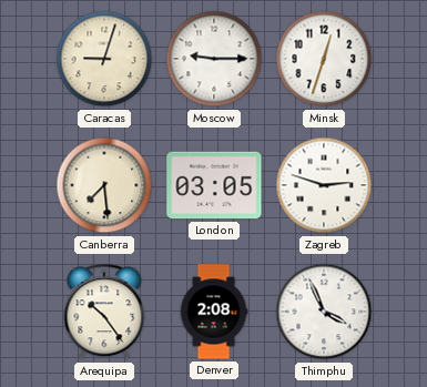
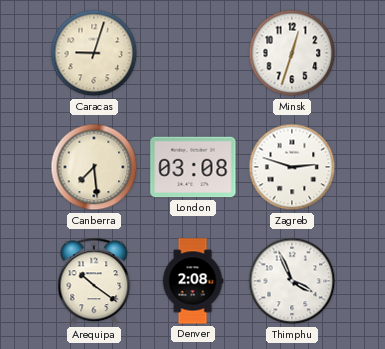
Moscow: 9:15 -> none (214, 59)
London: 03:05 -> 03:08 (193, 167)
Arequipa: 10:24 -> 10:21 (94, 281)
